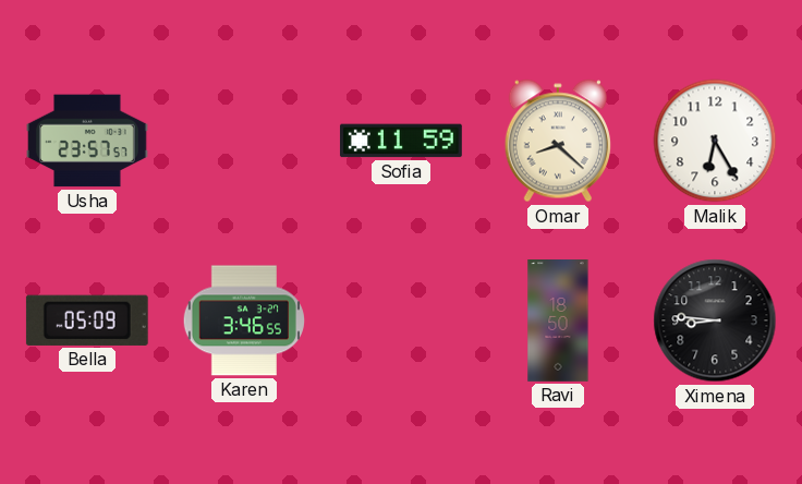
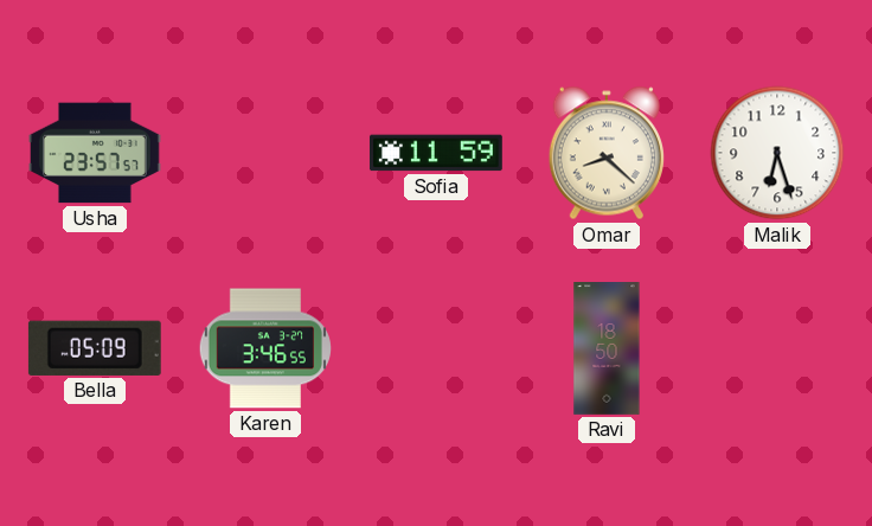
Malik: 6:25 -> 6:27 (777, 153)
Ximena: 8:46 -> none (715, 320)
